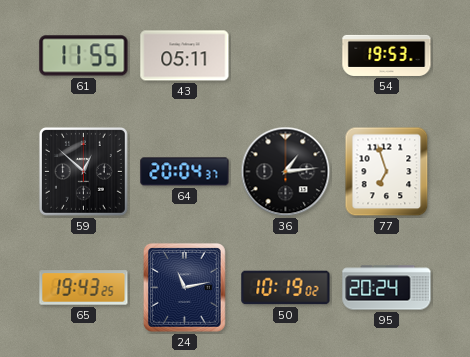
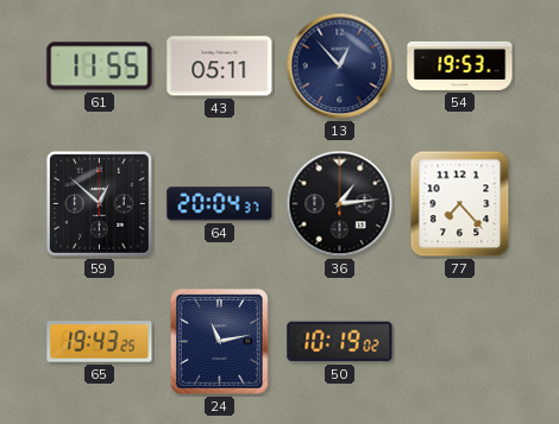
13: none -> 12:53 (340, 67)
77: 6:57 -> 7:23 (460, 204)
95: 20:24 -> none (387, 288)
